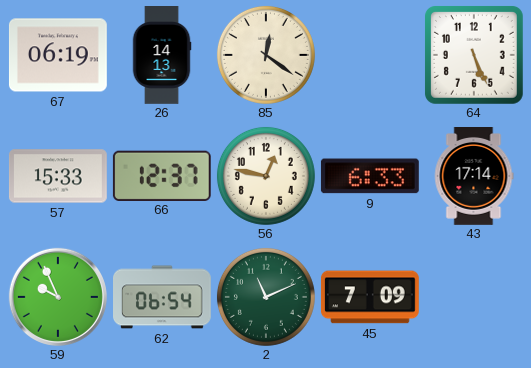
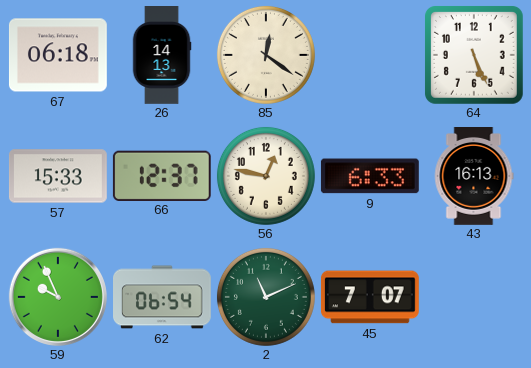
67: 06:19 -> 06:18 (58, 55)
43: 17:14 -> 16:13 (474, 177)
45: 7:09 -> 7:07 (370, 297)
